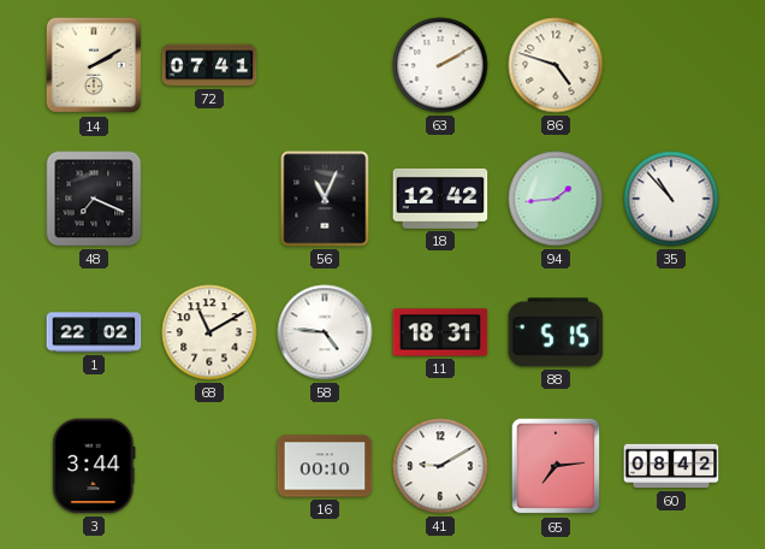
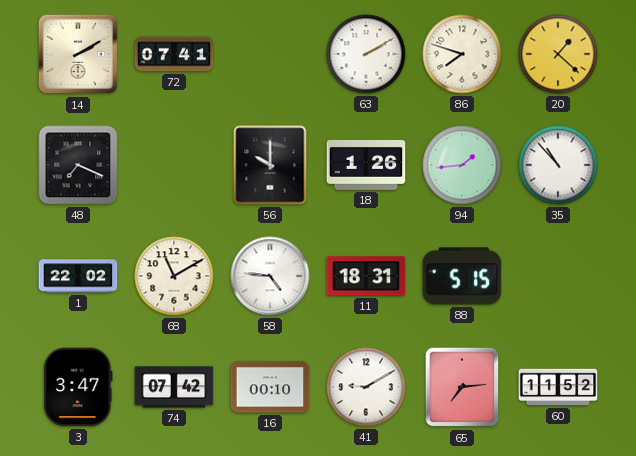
86: 4:48 -> 7:48 (462, 54)
20: none -> 1:22 (558, 54)
56: 11:04 -> 10:00 (270, 165)
18: 12:42 -> 1:26 (366, 165)
3: 3:44 -> 3:47 (78, 387)
74: none -> 07:42 (174, 387)
60: 08:42 -> 11:52 (558, 387)
